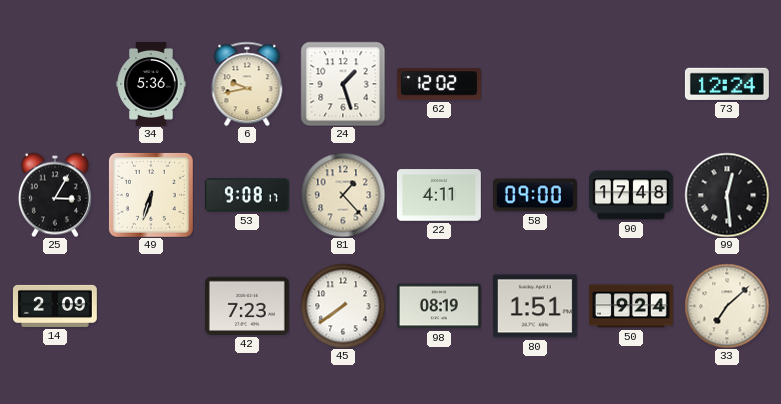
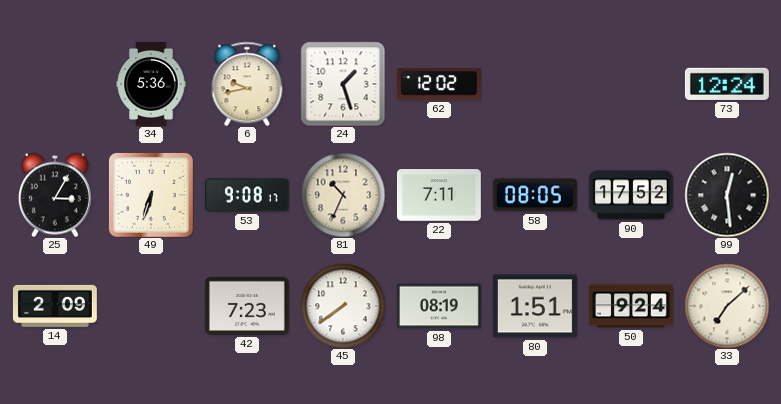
81: 1:23 -> 10:34 (343, 195)
22: 4:11 -> 7:11 (439, 195)
58: 09:00 -> 08:05 (535, 195)
90: 17:48 -> 17:52 (631, 195)
